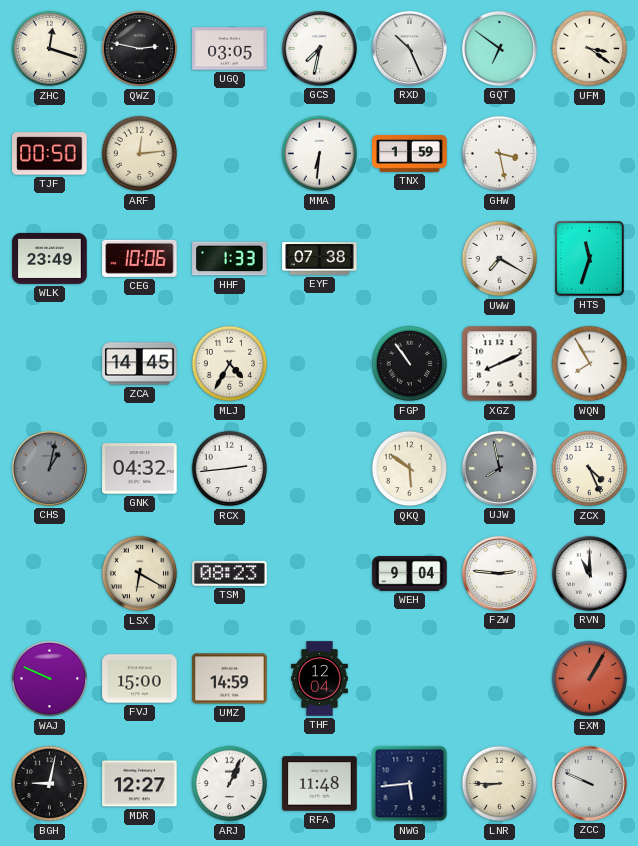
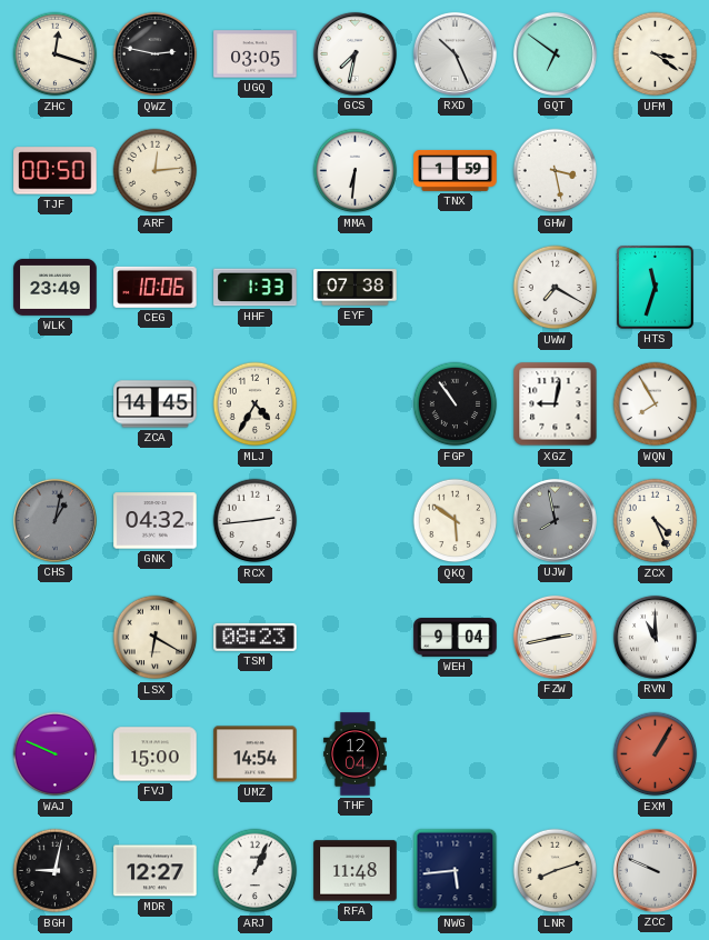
XGZ: 8:11 -> 9:02 (556, 404)
FZW: 2:46 -> 2:43 (555, 637)
UMZ: 14:59 -> 14:54 (256, 754)
LNR: 8:45 -> 8:12 (556, 871)
